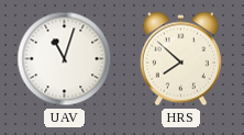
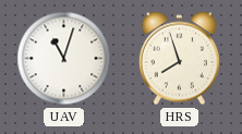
HRS: 7:52 -> 7:57 (179, 59)
